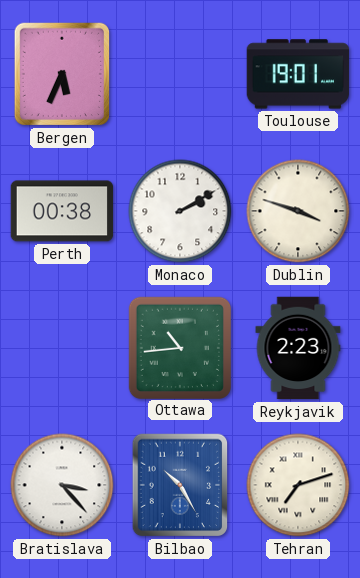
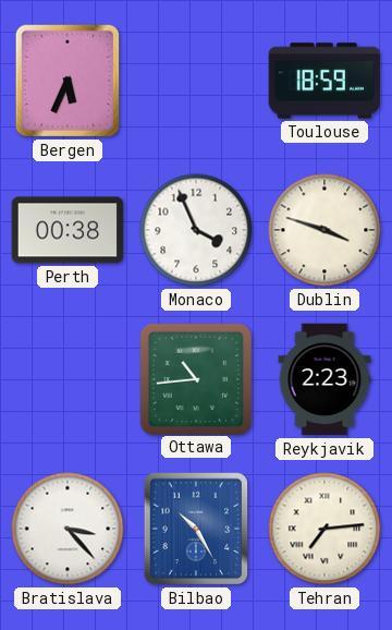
Toulouse: 19:01 -> 18:59 (324, 81)
Monaco: 2:10 -> 3:56 (196, 230)
Tehran: 7:12 -> 7:14 (324, 529)
